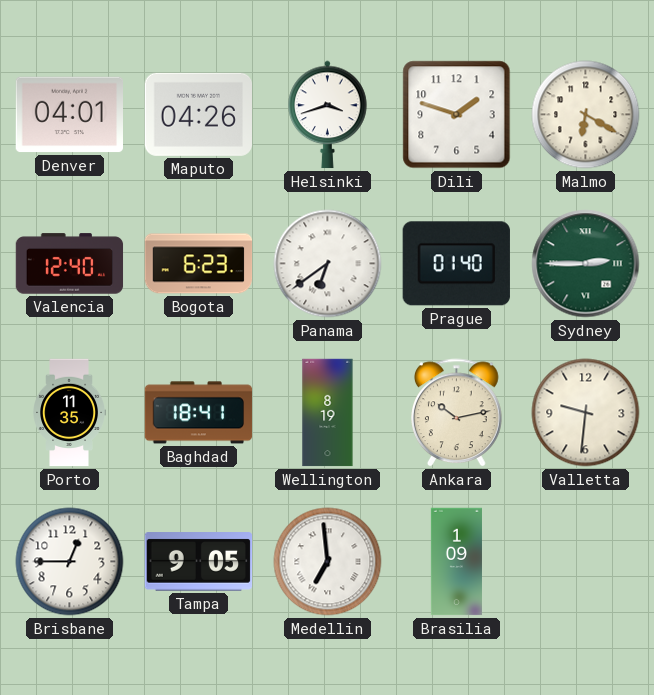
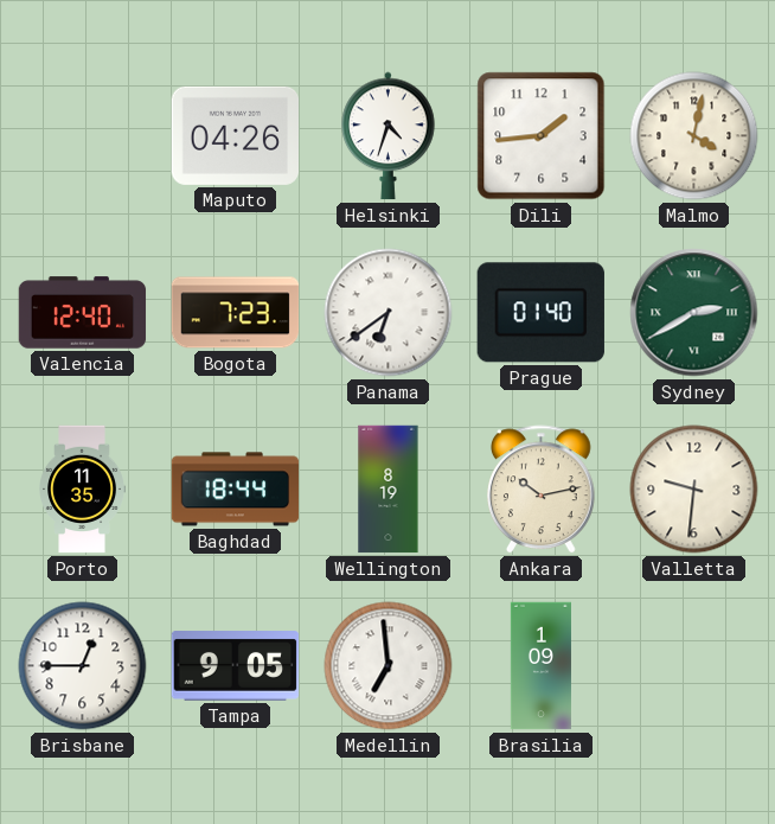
Denver: 04:01 -> none (69, 115)
Helsinki: 3:42 -> 4:33 (389, 136)
Dili: 1:48 -> 1:44 (542, 136)
Malmo: 6:20 -> 4:02 (694, 136)
Bogota: 6:23 -> 7:23 (236, 313)
Sydney: 2:45 -> 2:40 (694, 313)
Baghdad: 18:41 -> 18:44 (236, 490)
